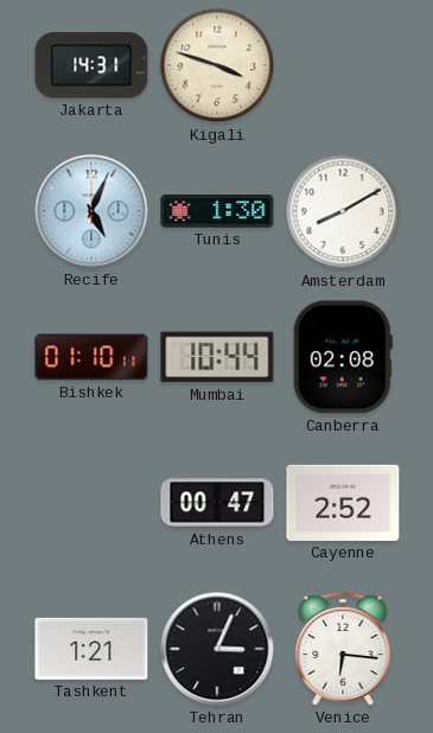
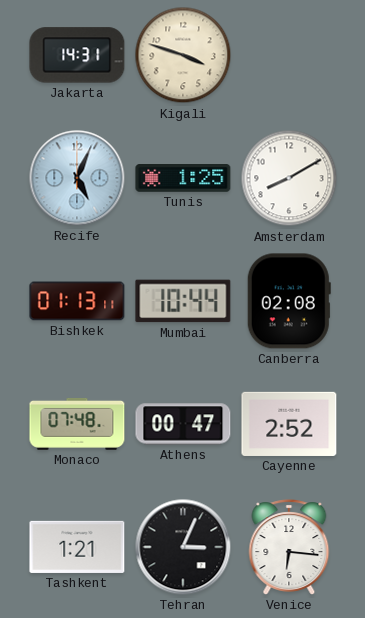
Tunis: 1:30 -> 1:25 (183, 179)
Bishkek: 01:10 -> 01:13 (77, 301)
Monaco: none -> 07:48 (77, 424)
